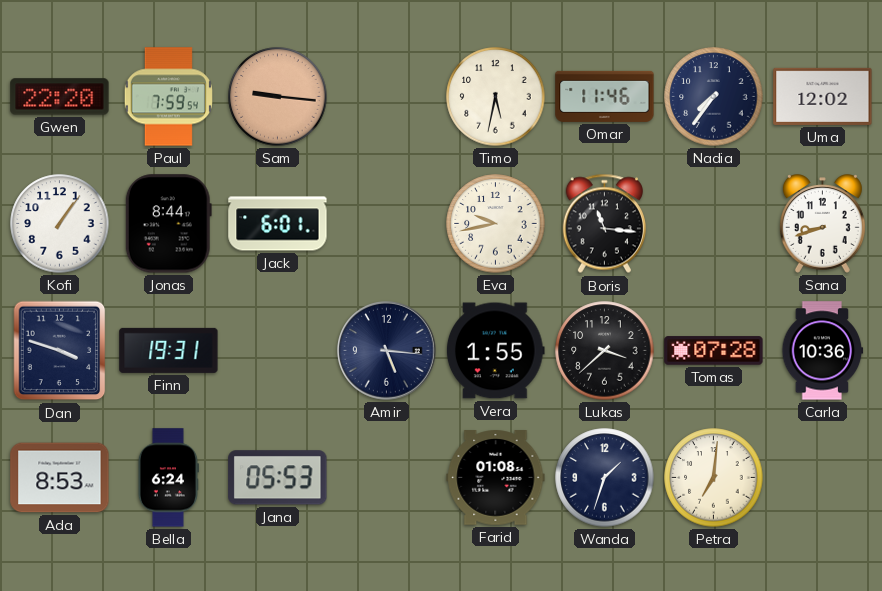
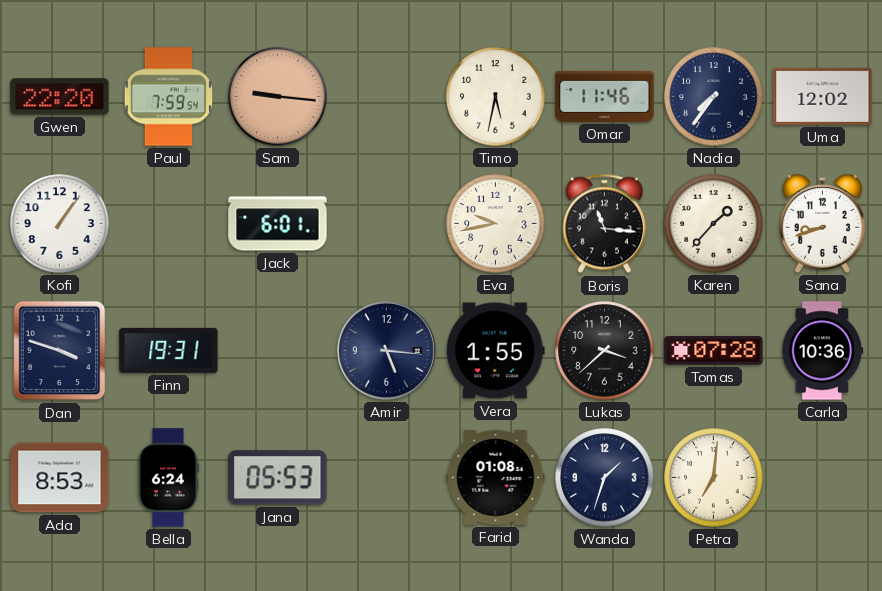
Jonas: 8:44 -> none (168, 224)
Karen: none -> 1:37 (714, 224)
